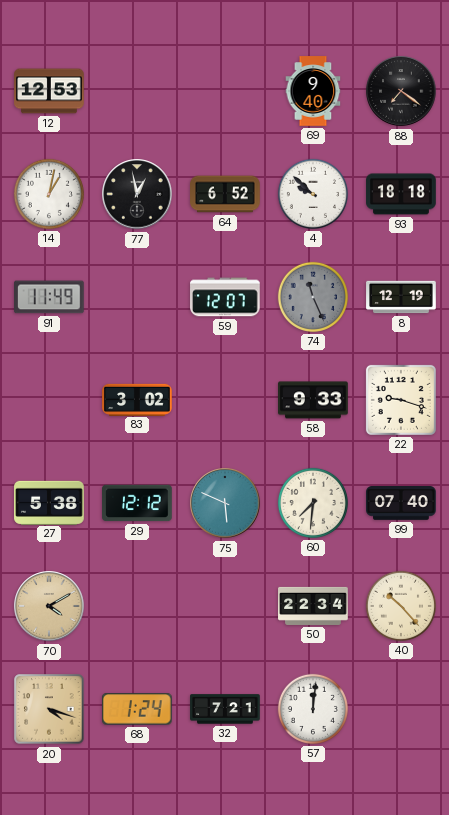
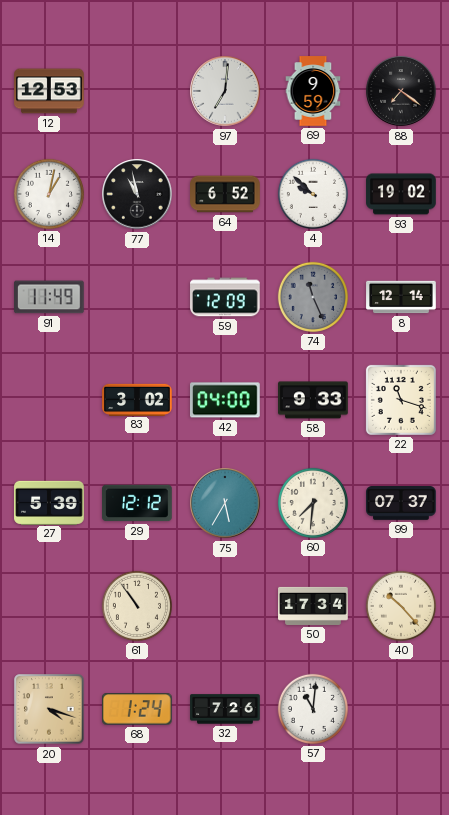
97: none -> 7:01 (225, 91)
69: 9:40 -> 9:59 (313, 91)
77: 12:58 -> 10:58 (137, 194)
93: 18:18 -> 19:02 (401, 194)
59: 12:07 -> 12:09 (225, 297)
8: 12:19 -> 12:14 (401, 297)
42: none -> 04:00 (225, 400)
22: 9:18 -> 11:18 (401, 400)
27: 5:38 -> 5:39 (49, 502)
75: 5:49 -> 5:35 (225, 503)
99: 07:40 -> 07:37 (401, 504)
70: 4:10 -> none (49, 606)
61: none -> 10:54 (137, 606)
50: 22:34 -> 17:34 (313, 606)
32: 7:21 -> 7:26 (225, 709)
57: 12:01 -> 11:01 (313, 709)
